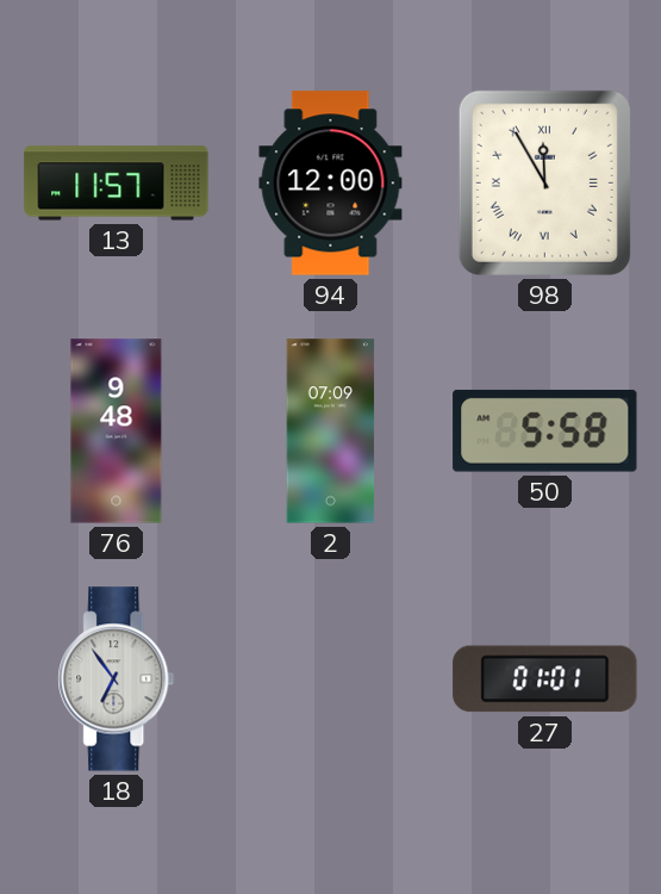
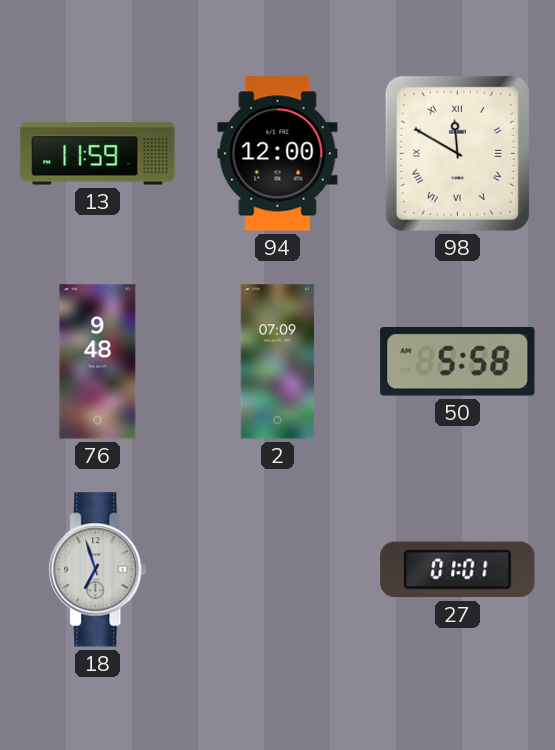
13: 11:57 -> 11:59 (98, 154)
98: 11:55 -> 11:50 (457, 153)
18: 6:54 -> 6:57 (98, 570)
